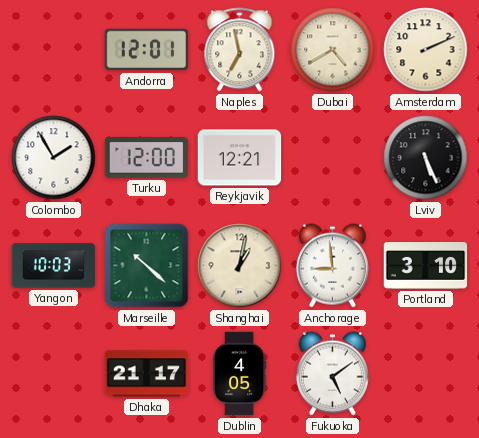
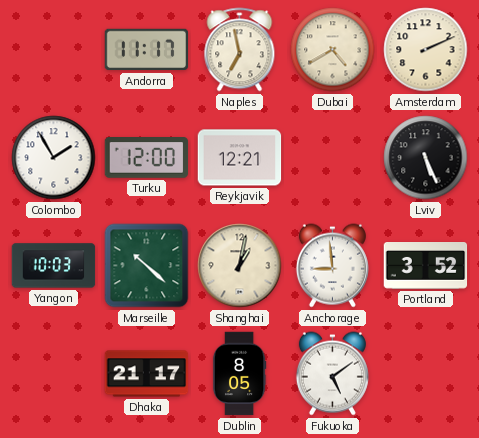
Andorra: 12:01 -> 11:17 (147, 50)
Portland: 3:10 -> 3:52 (426, 266)
Dublin: 4:05 -> 8:05 (239, 374)
